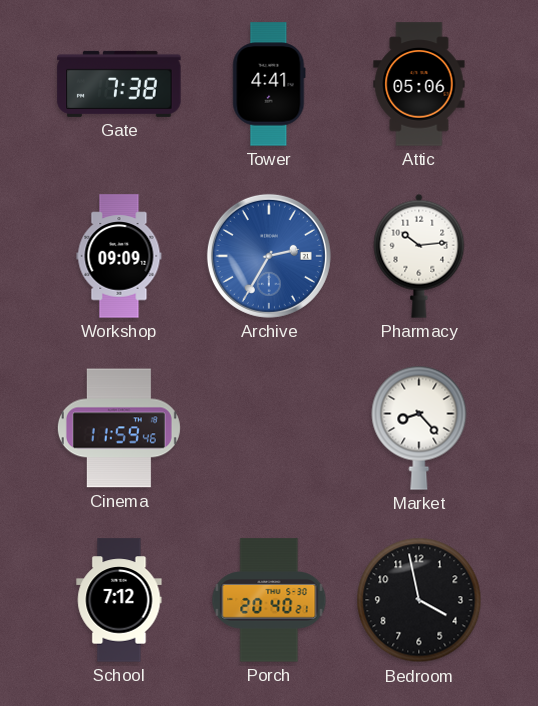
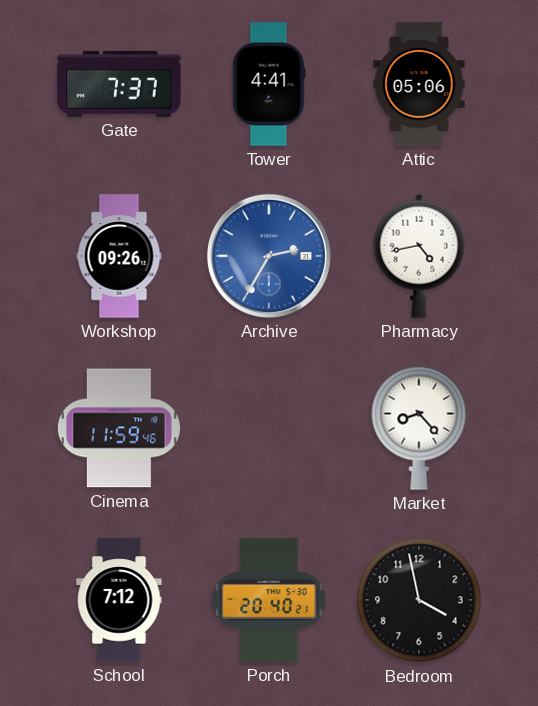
Gate: 7:38 -> 7:37 (119, 84)
Workshop: 09:09 -> 09:26 (119, 256)
Pharmacy: 10:14 -> 4:43 (419, 256)
